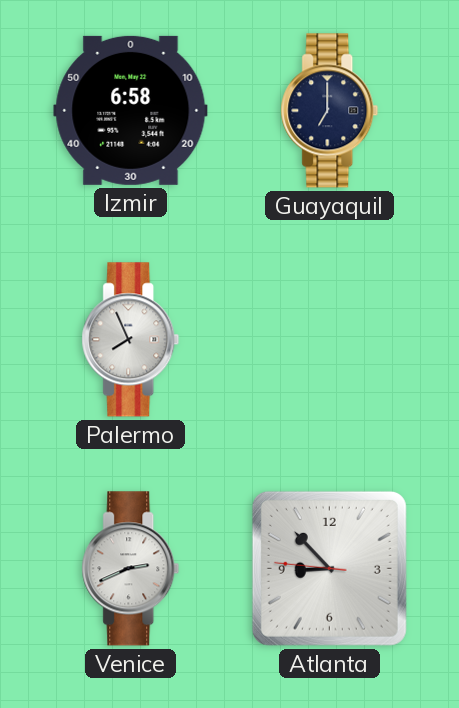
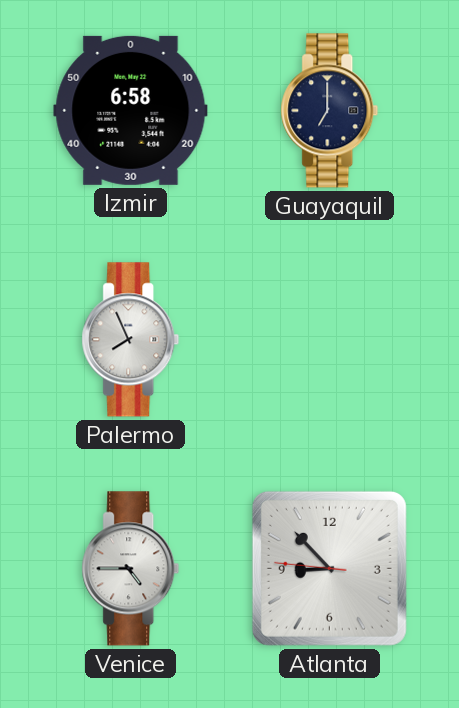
Venice: 2:41 -> 4:45 (131, 569)
